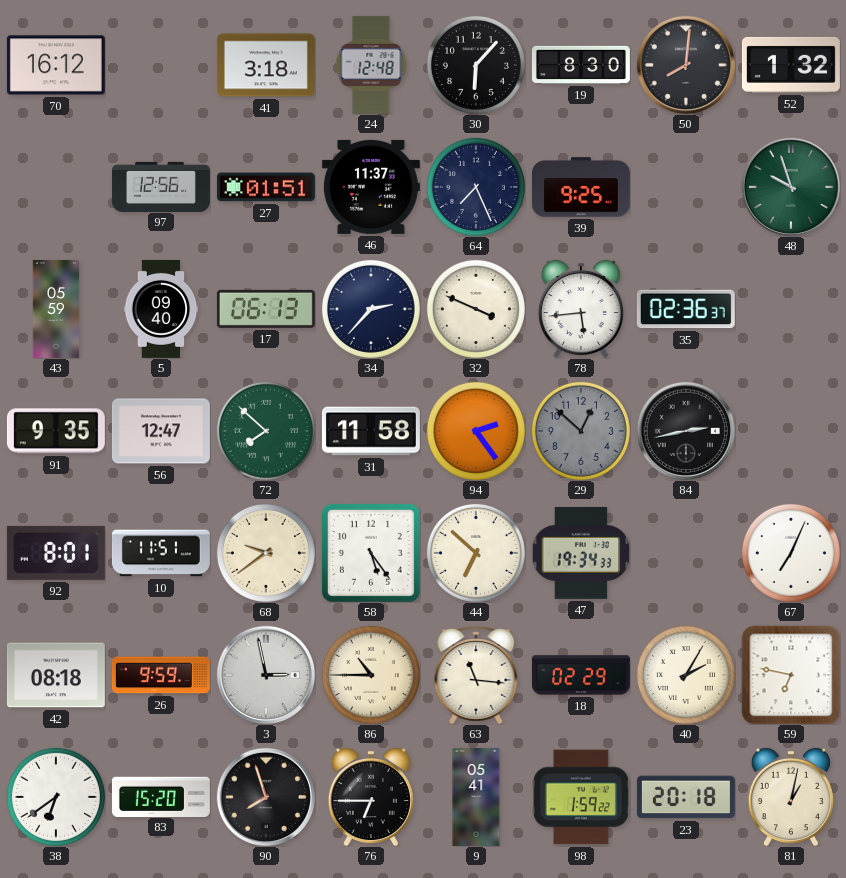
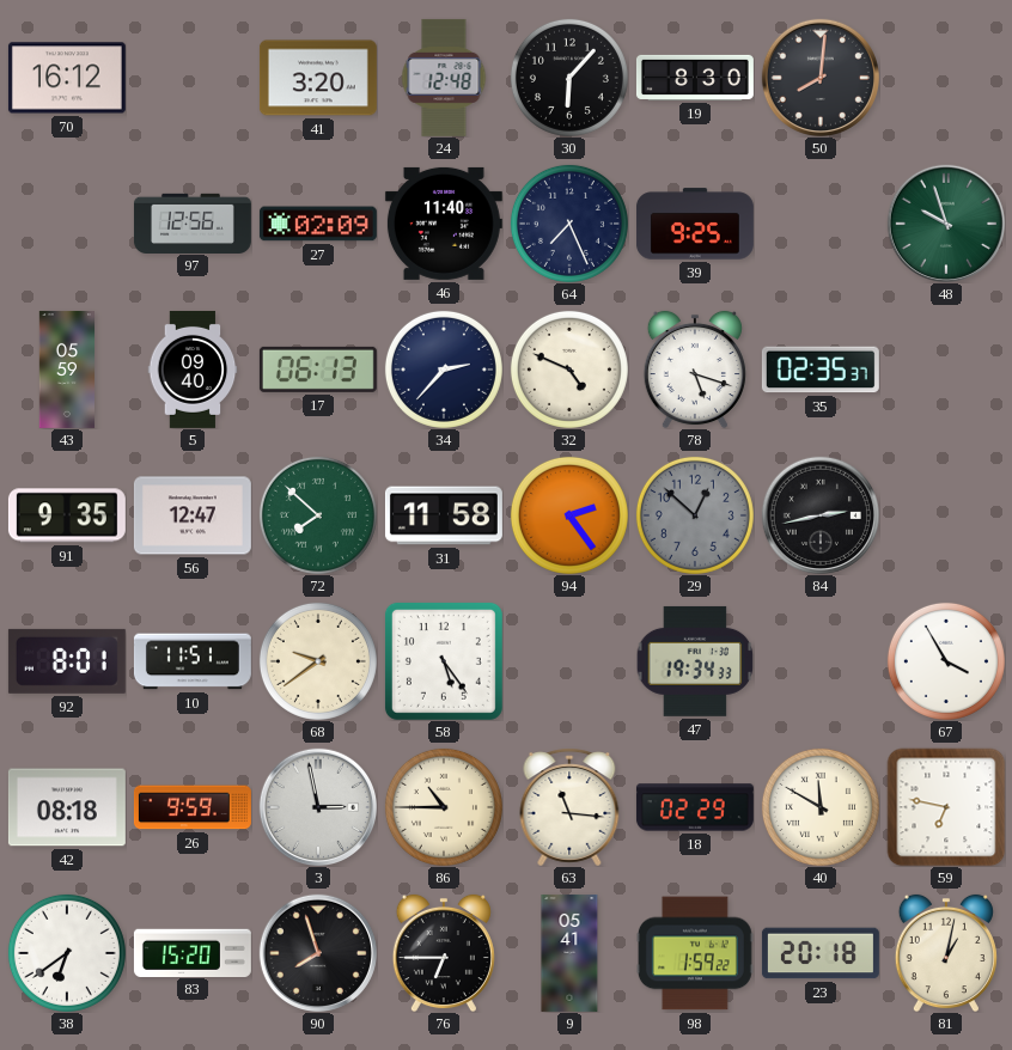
41: 3:18 -> 3:20 (318, 78)
52: 1:32 -> none (791, 65)
27: 01:51 -> 02:09 (318, 224)
46: 11:37 -> 11:40 (444, 224)
32: 3:49 -> 4:49 (569, 370)
78: 5:44 -> 5:18 (695, 370)
35: 02:36 -> 02:35 (821, 370)
44: 6:52 -> none (476, 553)
67: 7:04 -> 3:55 (946, 661)
40: 2:05 -> 11:50 (821, 807)
